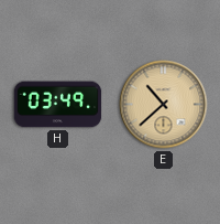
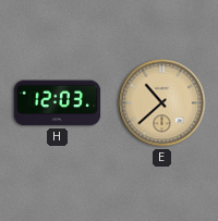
H: 03:49 -> 12:03 (58, 103)
